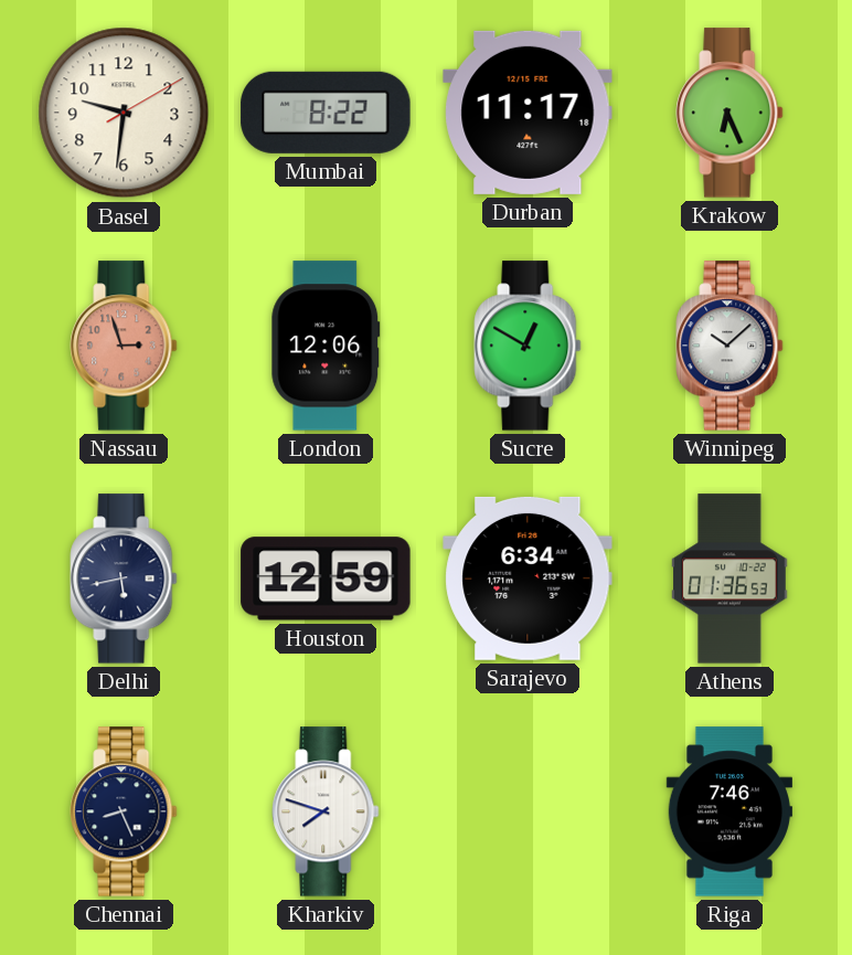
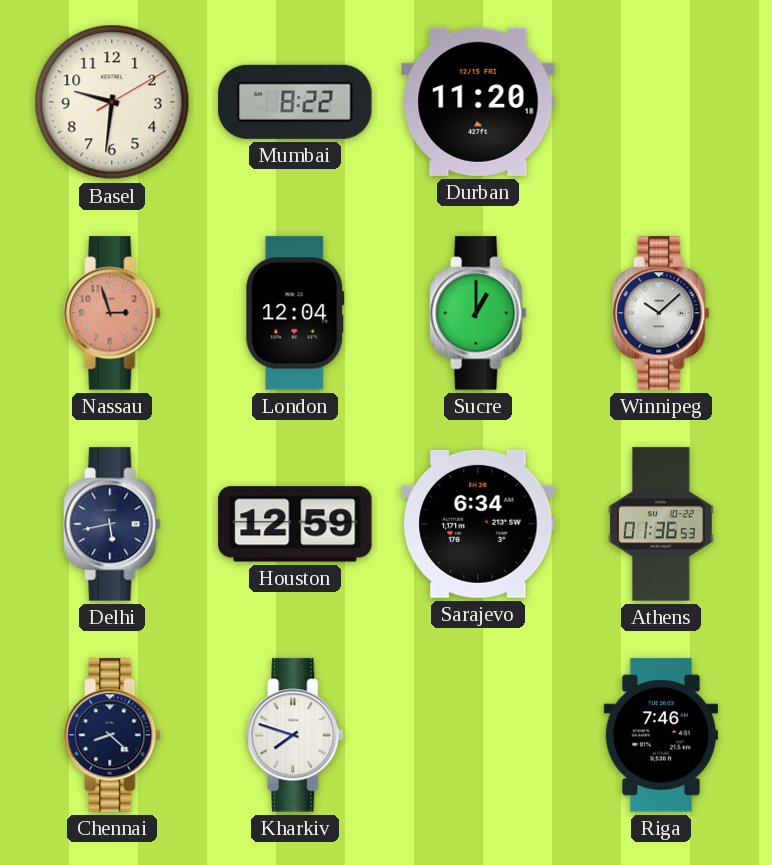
Durban: 11:17 -> 11:20 (478, 102)
Krakow: 6:26 -> none (729, 113)
London: 12:06 -> 12:04 (295, 313)
Sucre: 12:50 -> 1:00 (478, 313)
Chennai: 8:26 -> 8:22 (112, 735)
